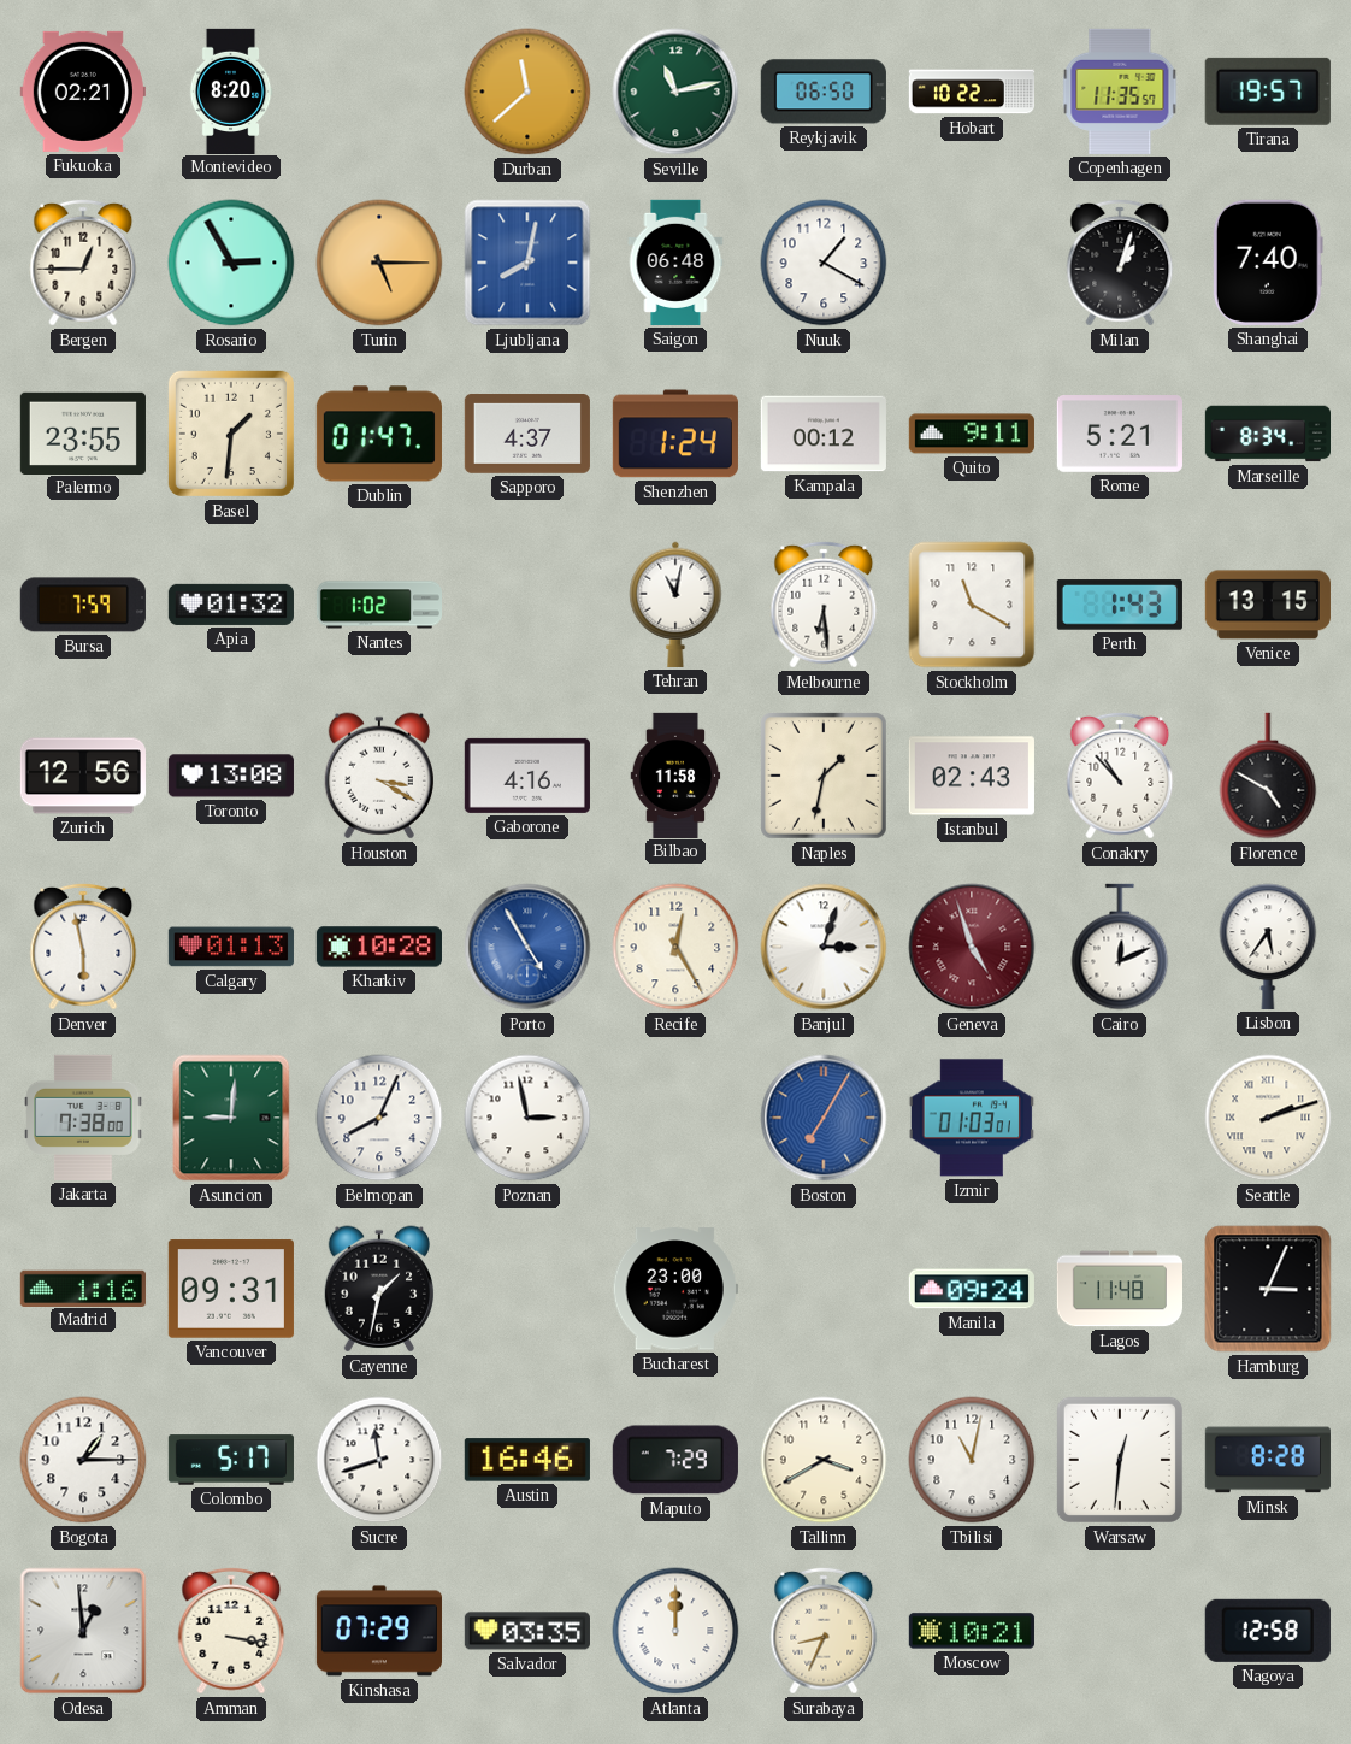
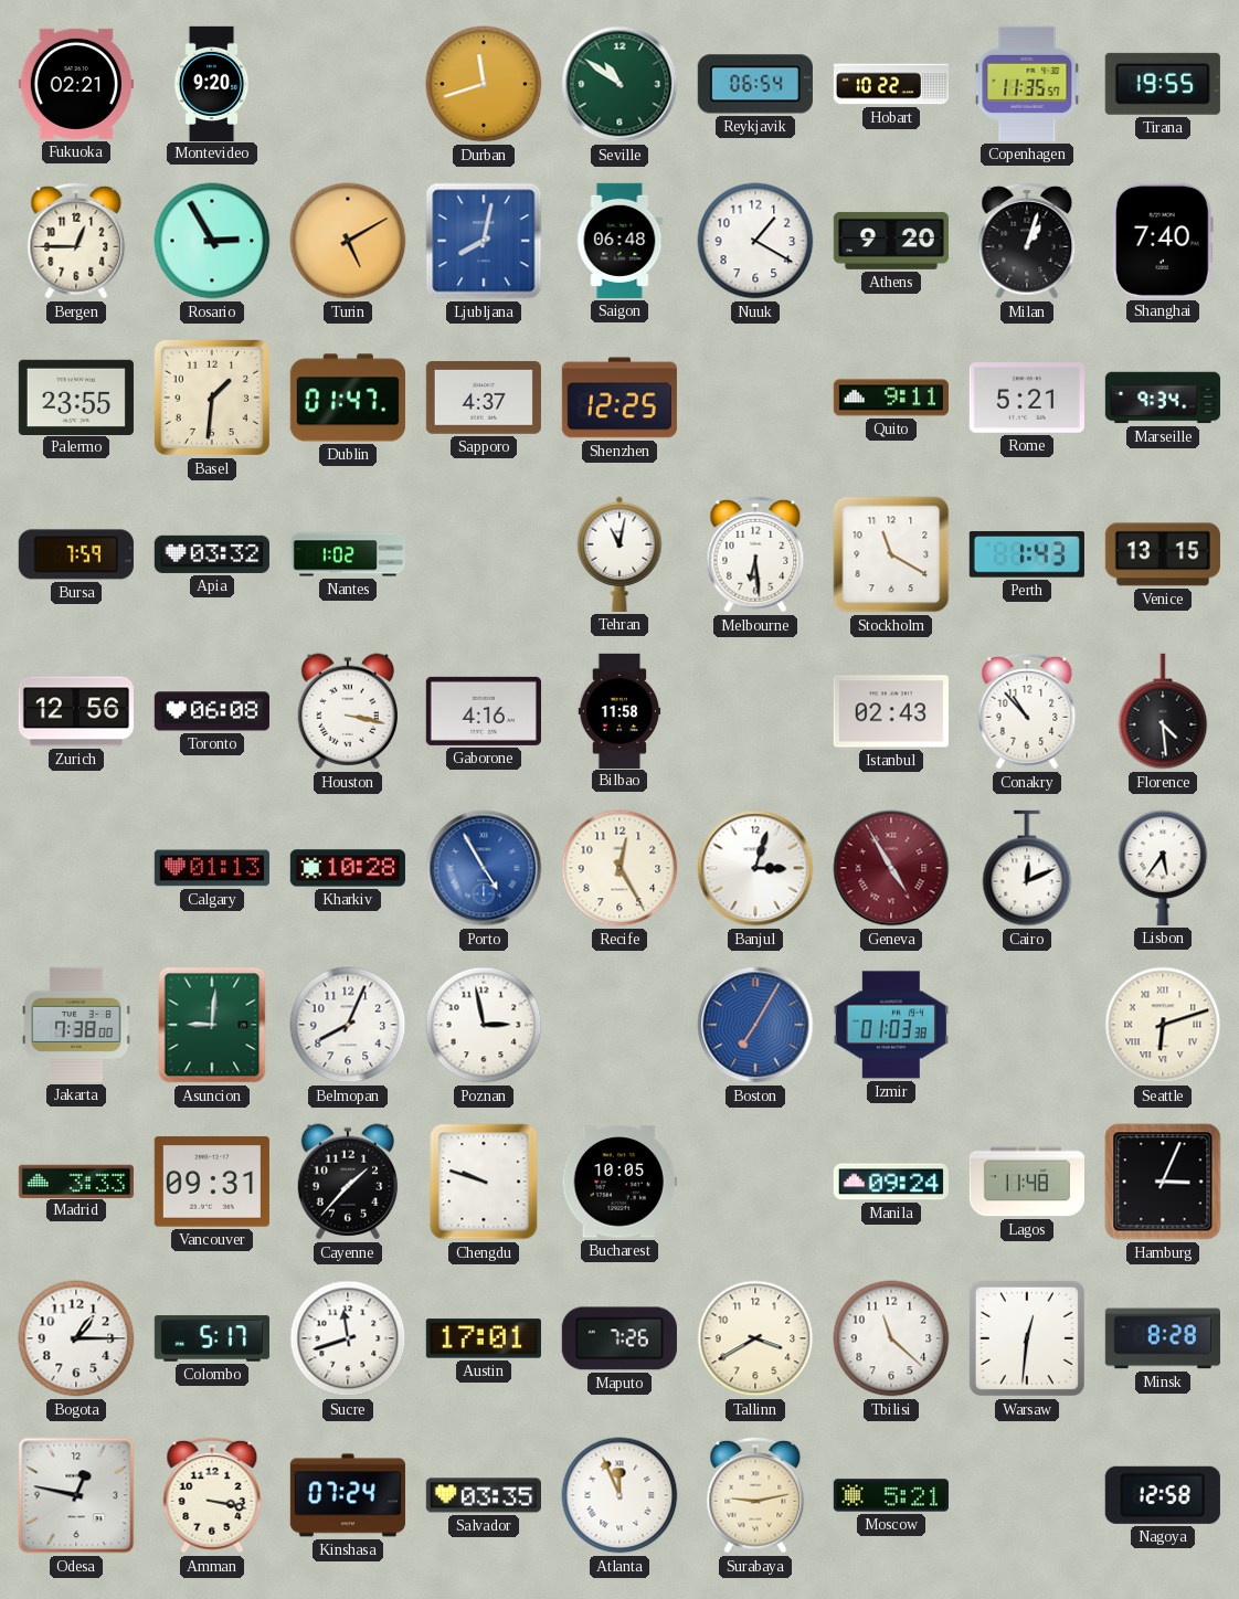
Montevideo: 8:20 -> 9:20 (212, 83)
Durban: 11:38 -> 11:42 (484, 84)
Seville: 11:13 -> 10:51 (619, 84)
Reykjavik: 06:50 -> 06:54 (755, 84)
Tirana: 19:57 -> 19:55 (1163, 84)
Turin: 5:15 -> 5:10 (348, 241)
Athens: none -> 9:20 (891, 241)
Shenzhen: 1:24 -> 12:25 (619, 398)
Kampala: 00:12 -> none (824, 434)
Marseille: 8:34 -> 9:34 (1162, 398)
Apia: 01:32 -> 03:32 (212, 554)
Toronto: 13:08 -> 06:08 (212, 711)
Houston: 3:20 -> 3:17 (347, 711)
Naples: 1:32 -> none (824, 776)
Florence: 4:50 -> 4:29 (1163, 711)
Denver: 5:58 -> none (83, 947)
Geneva: 4:57 -> 4:55 (891, 868)
Izmir: 01:03:01 -> 01:03:38 (891, 1025)
Seattle: 2:12 -> 6:12 (1163, 1025)
Madrid: 1:16 -> 3:33 (76, 1180)
Cayenne: 1:32 -> 1:37 (347, 1182)
Chengdu: none -> 9:48 (484, 1182)
Bucharest: 23:00 -> 10:05 (619, 1182)
Austin: 16:46 -> 17:01 (484, 1338)
Maputo: 7:29 -> 7:26 (619, 1338)
Tbilisi: 11:02 -> 11:22 (891, 1338)
Odesa: 12:59 -> 12:47 (76, 1495)
Kinshasa: 07:29 -> 07:24 (348, 1495)
Atlanta: 12:00 -> 11:56 (619, 1495)
Surabaya: 8:34 -> 9:13 (755, 1495)
Moscow: 10:21 -> 5:21 (891, 1495)
